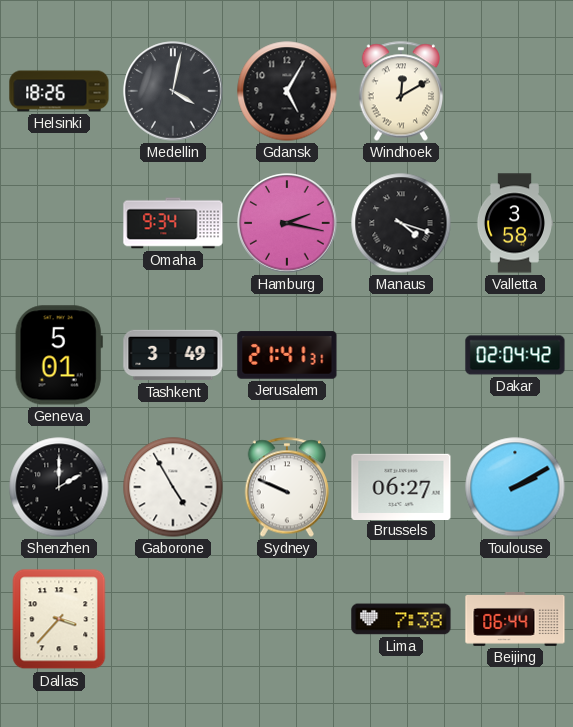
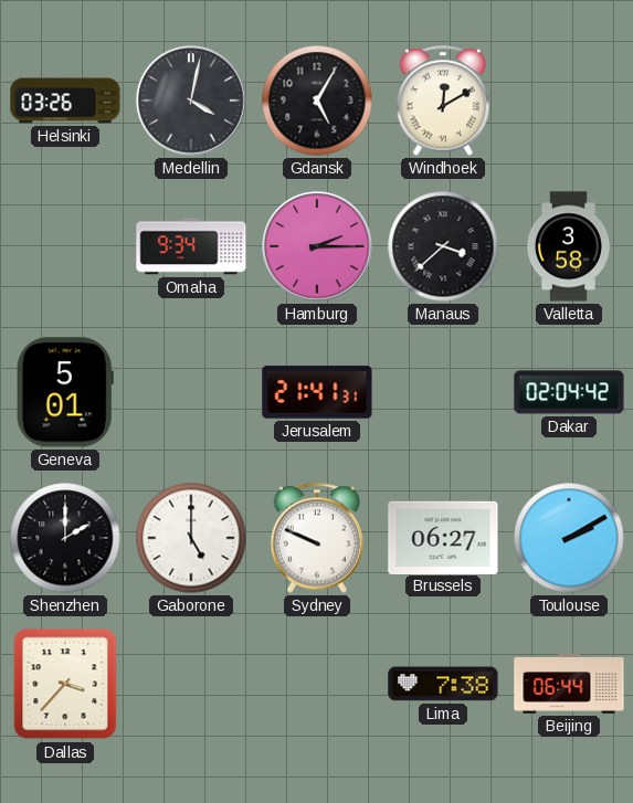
Helsinki: 18:26 -> 03:26 (65, 101)
Hamburg: 2:17 -> 2:15 (317, 246)
Manaus: 4:18 -> 3:38 (443, 246)
Tashkent: 3:49 -> none (173, 355)
Gaborone: 4:55 -> 5:00 (191, 538)
